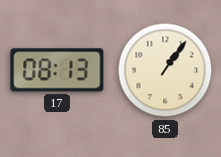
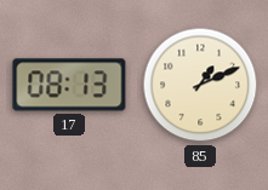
85: 1:06 -> 1:11 (200, 85)
